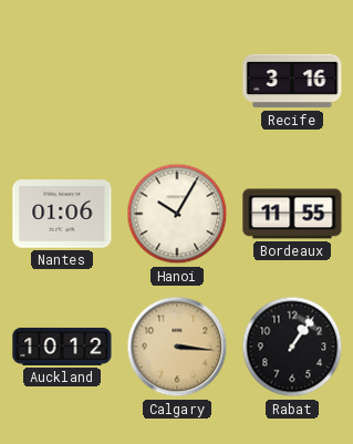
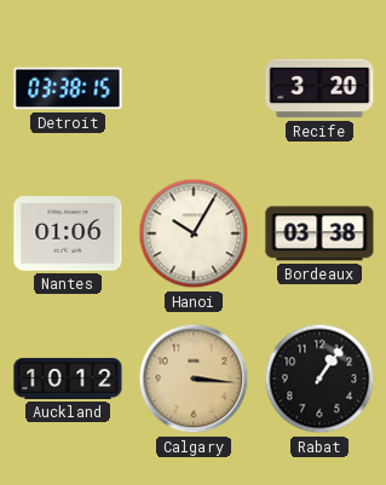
Detroit: none -> 03:38 (68, 88)
Recife: 3:16 -> 3:20 (319, 88)
Bordeaux: 11:55 -> 03:38 (319, 233)
